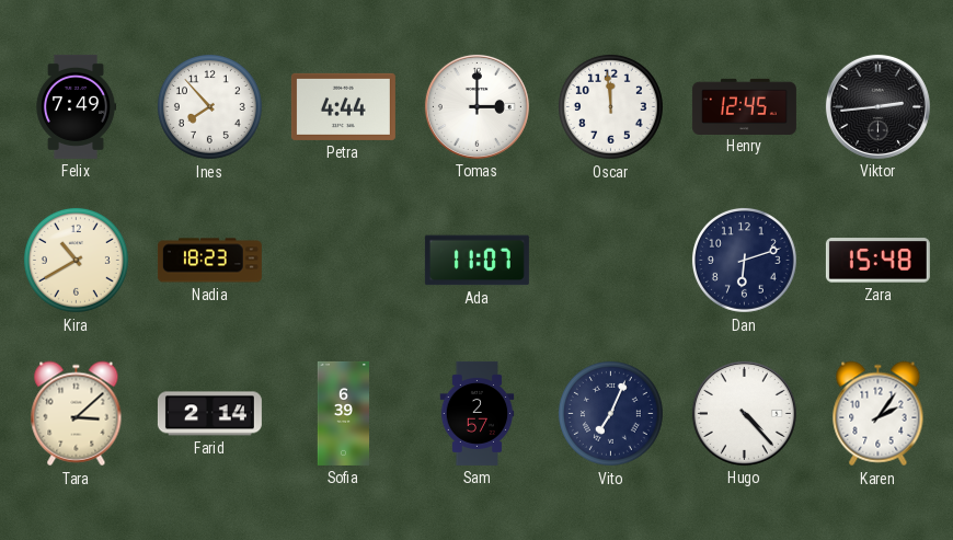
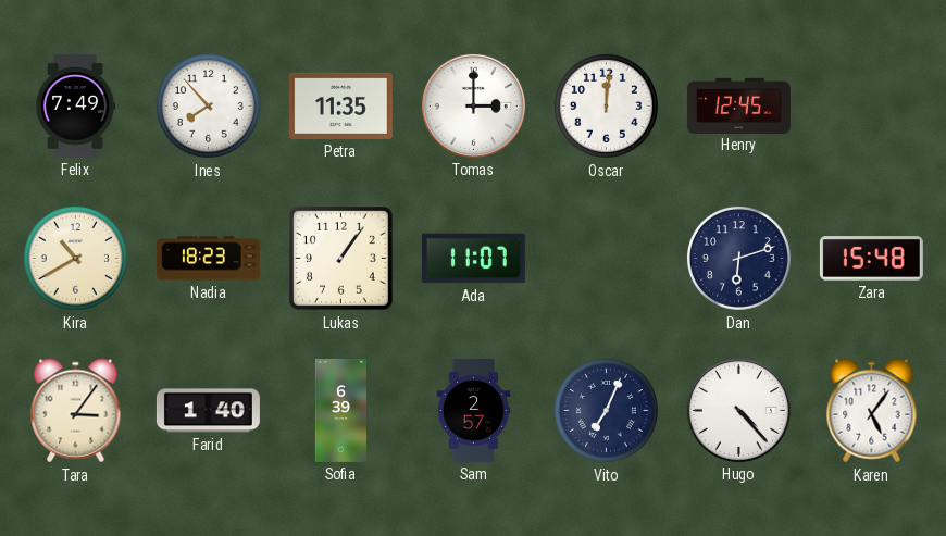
Petra: 4:44 -> 11:35 (340, 105)
Oscar: 11:59 -> 12:01 (606, 105)
Viktor: 2:44 -> none (877, 106)
Lukas: none -> 1:06 (341, 259)
Tara: 3:08 -> 3:06 (76, 411)
Farid: 2:14 -> 1:40 (208, 411)
Karen: 2:06 -> 5:06 (872, 411)
